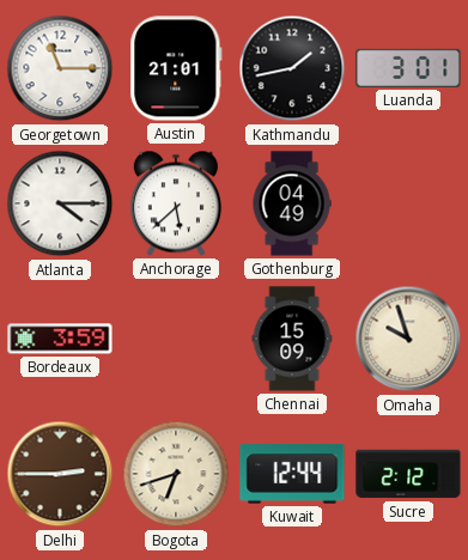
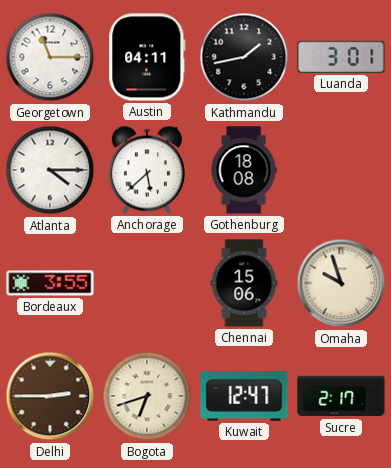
Austin: 21:01 -> 04:11 (147, 57)
Gothenburg: 04:49 -> 18:08 (244, 170)
Bordeaux: 3:59 -> 3:55 (50, 283)
Chennai: 15:09 -> 15:06 (244, 283)
Kuwait: 12:44 -> 12:47 (244, 396)
Sucre: 2:12 -> 2:17 (341, 396)
